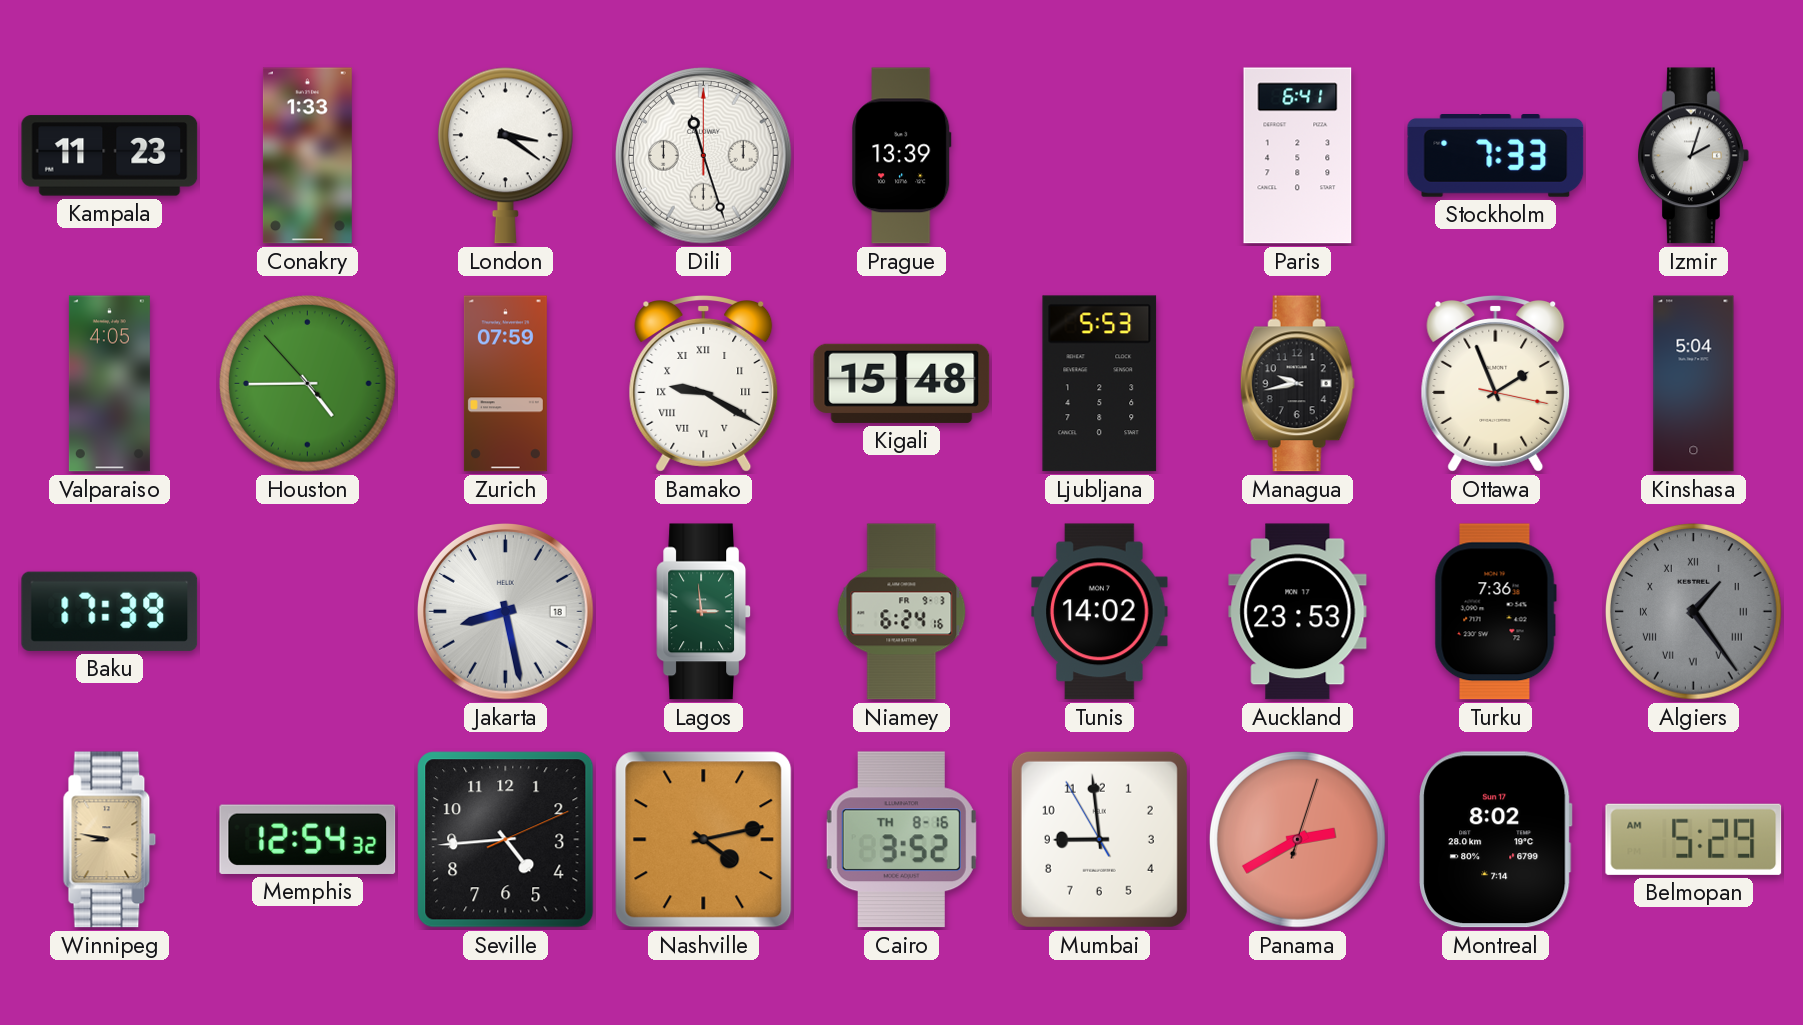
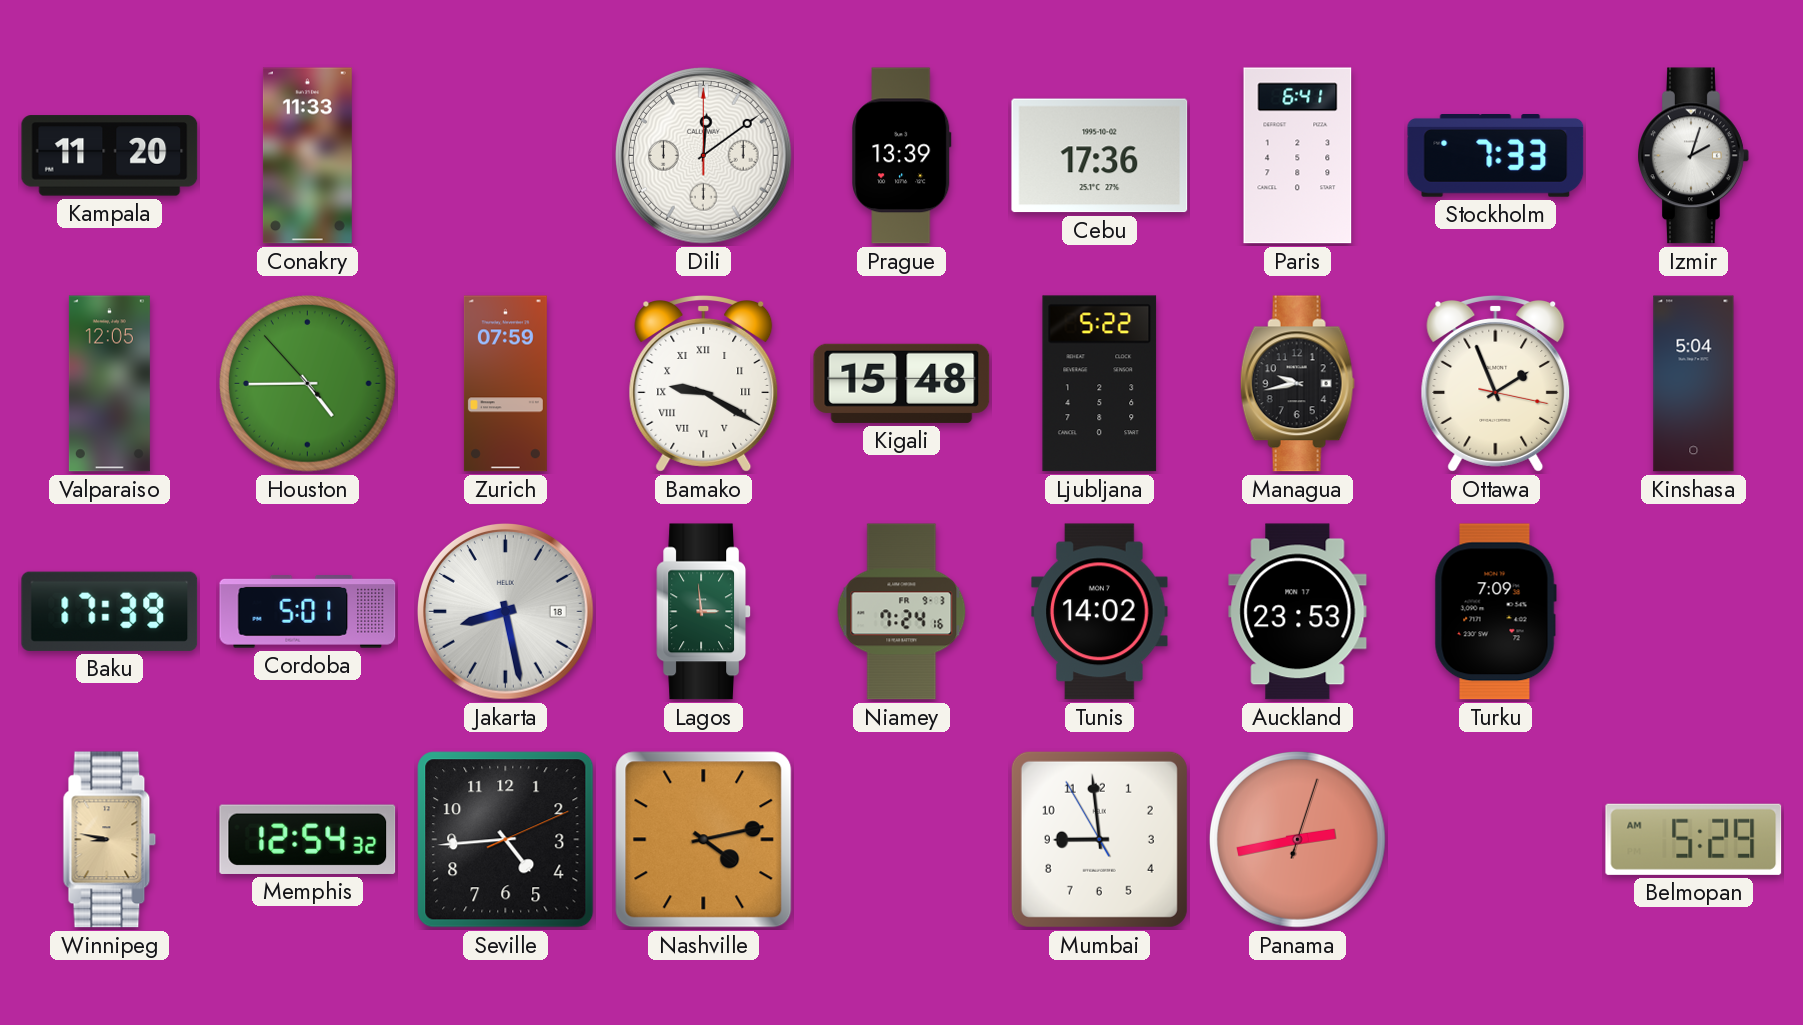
Kampala: 11:23 -> 11:20 (110, 156)
Conakry: 1:33 -> 11:33 (307, 156)
London: 3:21 -> none (505, 155)
Dili: 11:27 -> 12:09 (704, 156)
Cebu: none -> 17:36 (1100, 156)
Valparaiso: 4:05 -> 12:05 (109, 384)
Ljubljana: 5:53 -> 5:22 (1100, 384)
Cordoba: none -> 5:01 (308, 612)
Niamey: 6:24 -> 7:24 (902, 612)
Turku: 7:36 -> 7:09 (1495, 612)
Algiers: 1:24 -> none (1694, 612)
Cairo: 3:52 -> none (901, 840)
Panama: 2:40 -> 2:43 (1298, 840)
Montreal: 8:02 -> none (1496, 840)
